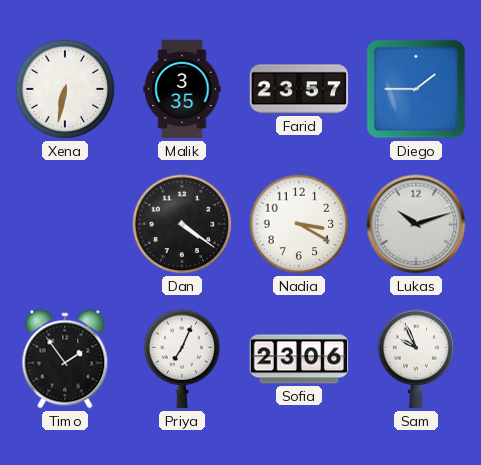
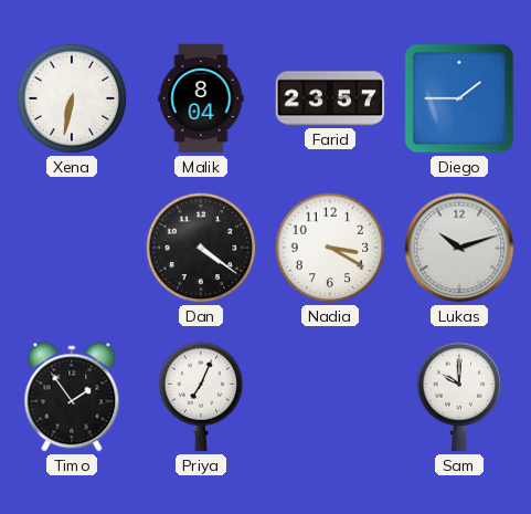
Malik: 3:35 -> 8:04 (201, 98)
Sofia: 23:06 -> none (299, 359)
Sam: 9:56 -> 10:00 (459, 397)
